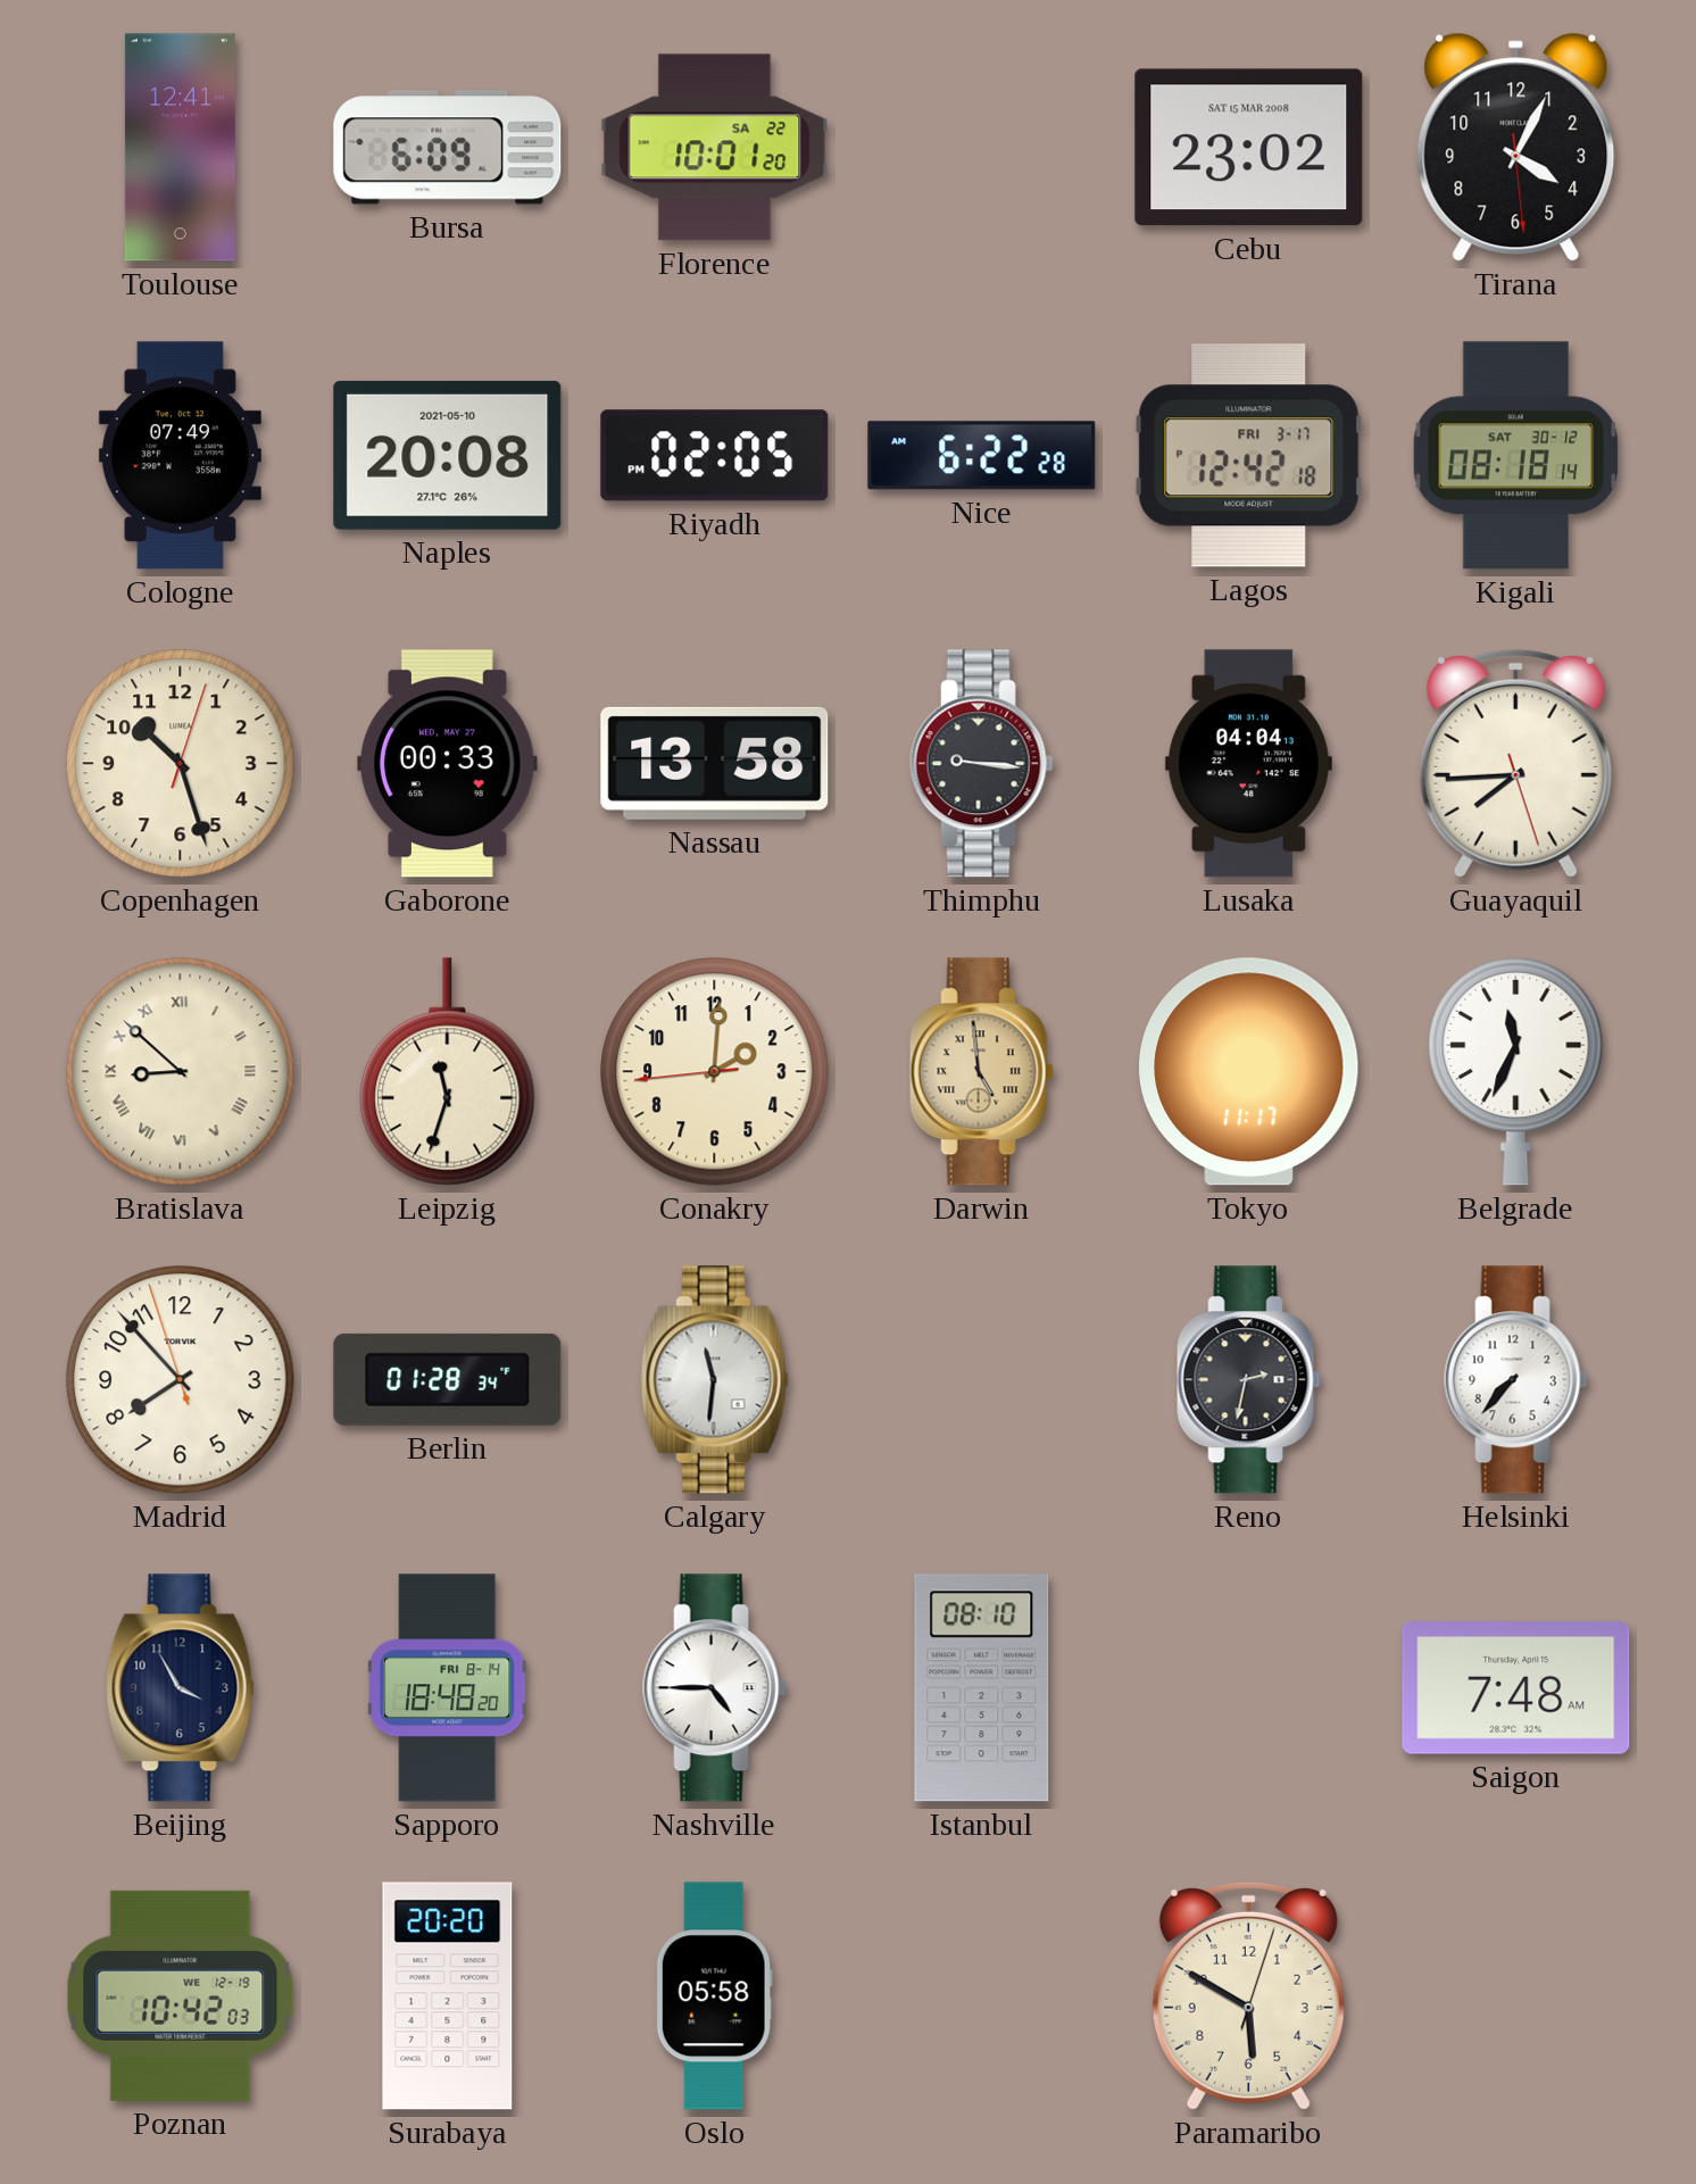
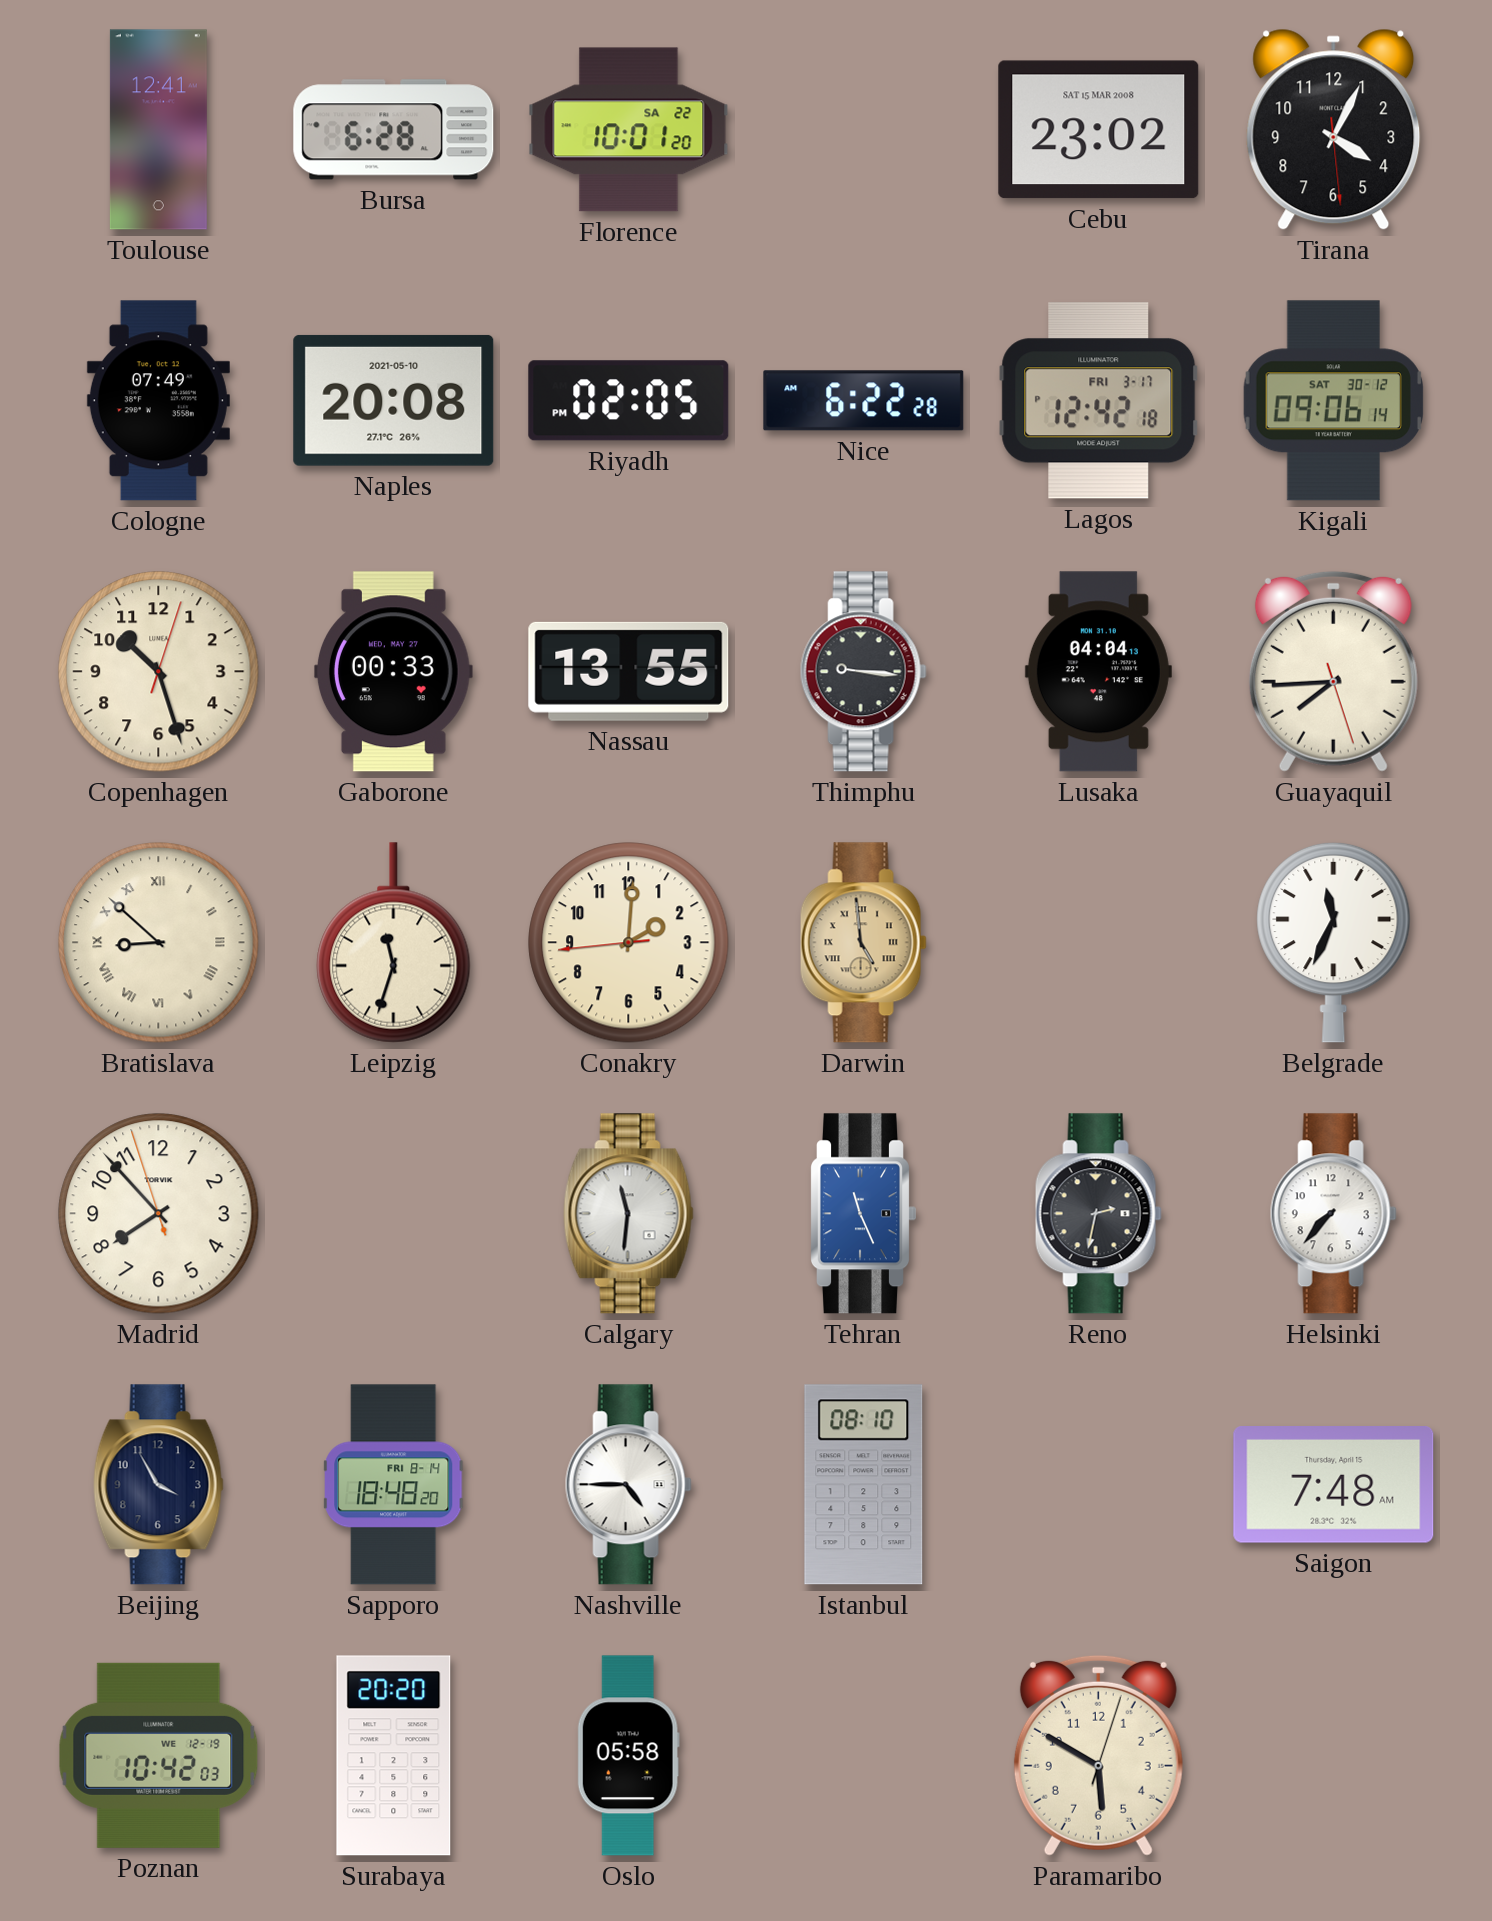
Bursa: 6:09 -> 6:28 (394, 130)
Kigali: 08:18 -> 09:06 (1333, 401)
Nassau: 13:58 -> 13:55 (629, 671)
Tokyo: 11:17 -> none (1249, 1072)
Berlin: 01:28 -> none (448, 1379)
Tehran: none -> 11:26 (864, 1214)
